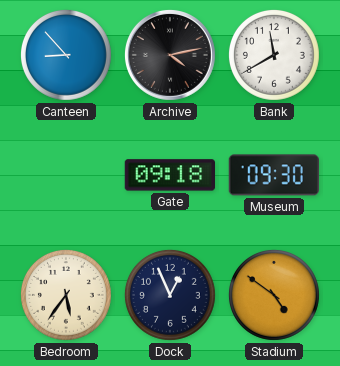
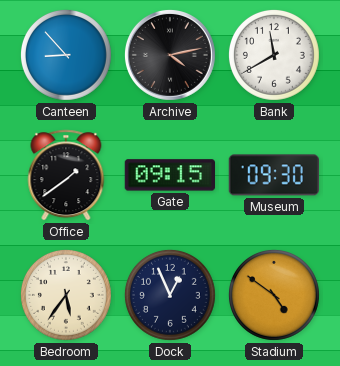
Office: none -> 1:39 (66, 175)
Gate: 09:18 -> 09:15 (169, 175)
